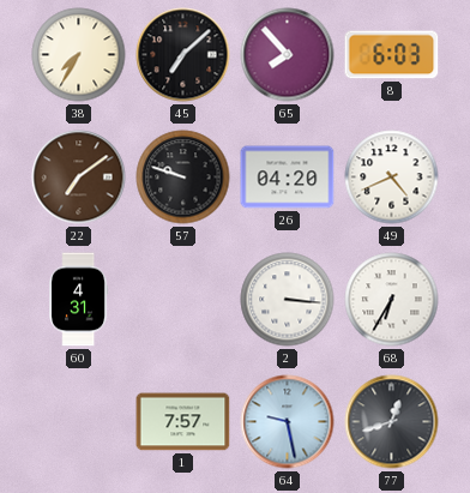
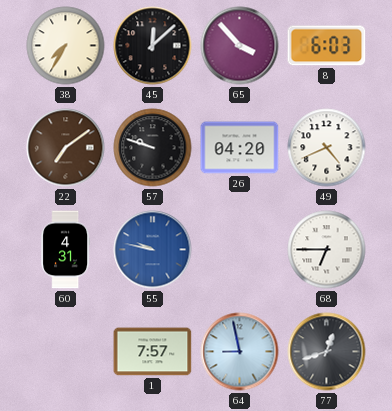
45: 7:08 -> 12:08 (153, 46)
65: 7:53 -> 3:53 (240, 46)
55: none -> 9:47 (153, 250)
2: 3:16 -> none (288, 300)
68: 6:35 -> 6:45 (327, 250)
64: 9:28 -> 8:58 (240, 352)
